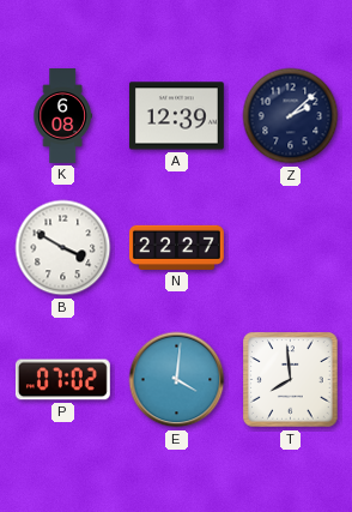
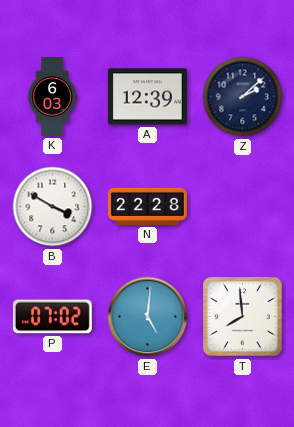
K: 6:08 -> 6:03 (52, 97)
N: 22:27 -> 22:28 (147, 206)
E: 4:01 -> 5:01 (148, 317)
